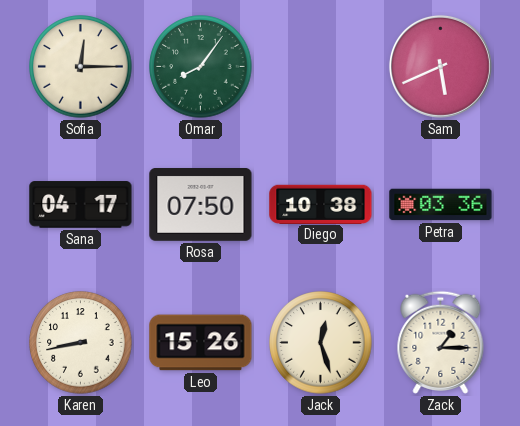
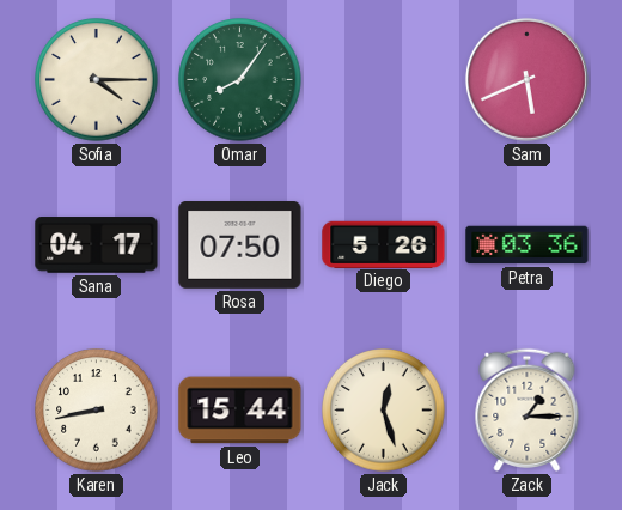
Sofia: 12:15 -> 4:15 (97, 80)
Diego: 10:38 -> 5:26 (384, 244)
Leo: 15:26 -> 15:44 (240, 411)
